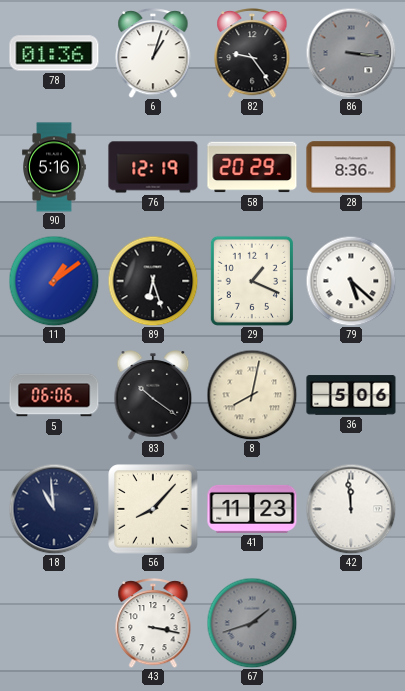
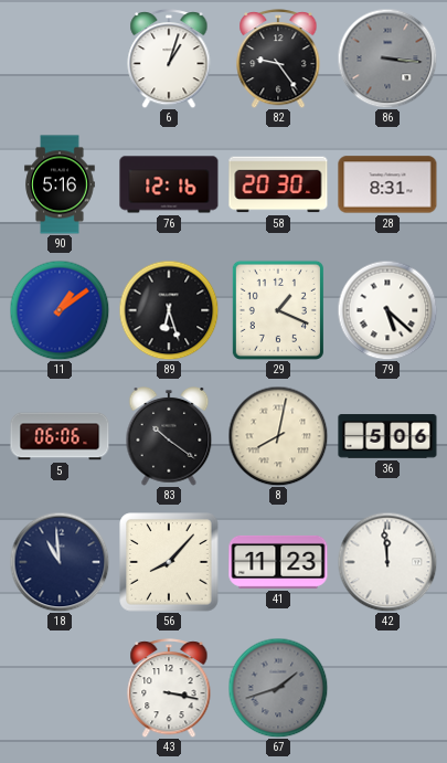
78: 01:36 -> none (54, 53)
76: 12:19 -> 12:16 (169, 184)
58: 20:29 -> 20:30 (278, 184)
28: 8:36 -> 8:31 (387, 184)
